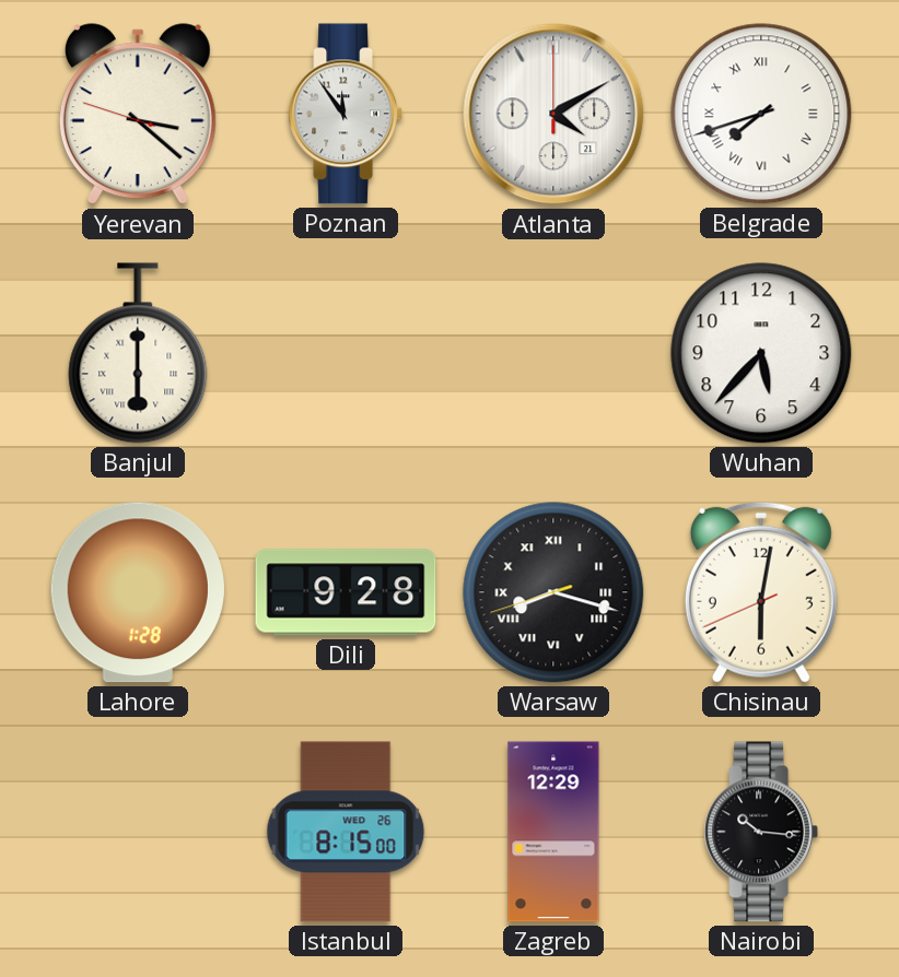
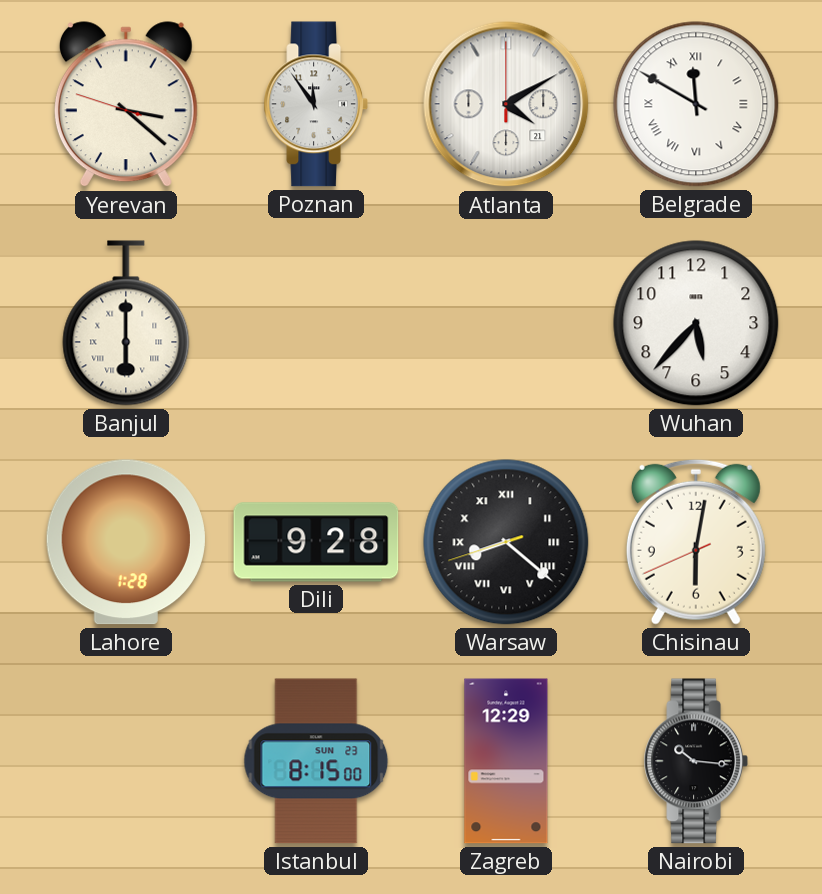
Belgrade: 7:42 -> 11:50 (696, 104)
Warsaw: 8:17 -> 8:21 (506, 542)
Istanbul date: WED 26 -> SUN 23 (316, 761)
